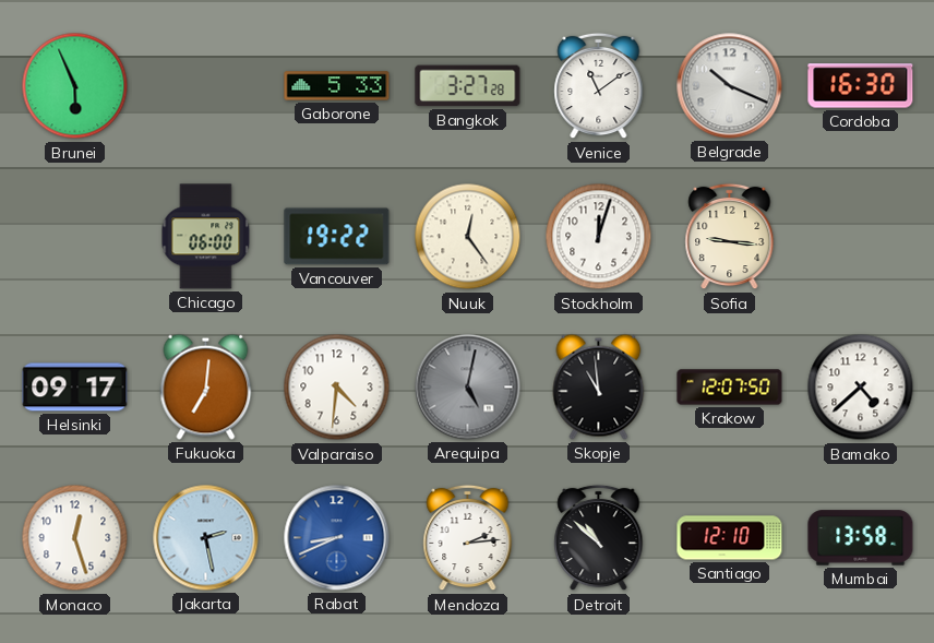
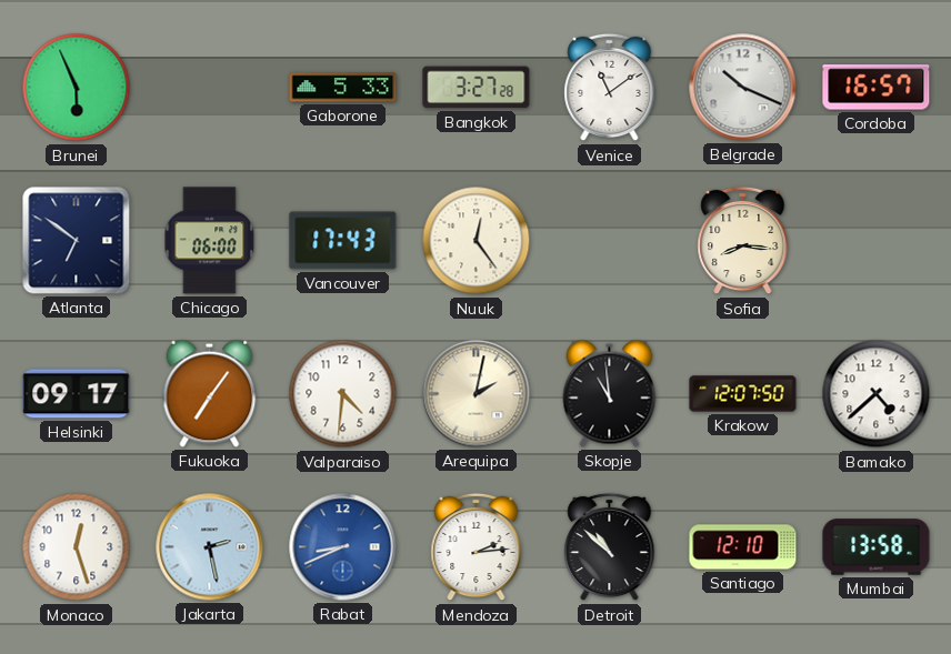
Cordoba: 16:30 -> 16:57 (877, 88)
Atlanta: none -> 6:51 (77, 241)
Vancouver: 19:22 -> 17:43 (343, 241)
Stockholm: 12:03 -> none (599, 237)
Sofia: 9:16 -> 8:16 (743, 241)
Fukuoka: 7:01 -> 7:06 (210, 393)
Arequipa: 5:02 -> 2:02 (477, 394)
Arequipa dial: grey -> cream (477, 394)
